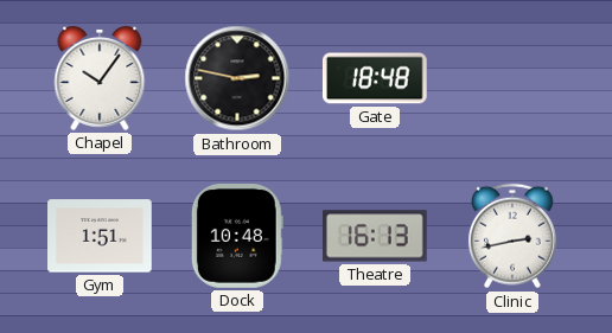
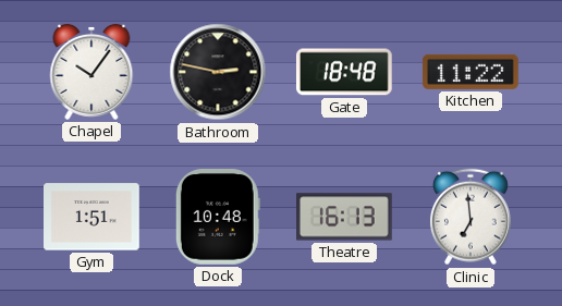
Kitchen: none -> 11:22 (471, 72)
Clinic: 2:43 -> 6:59 (471, 217)
